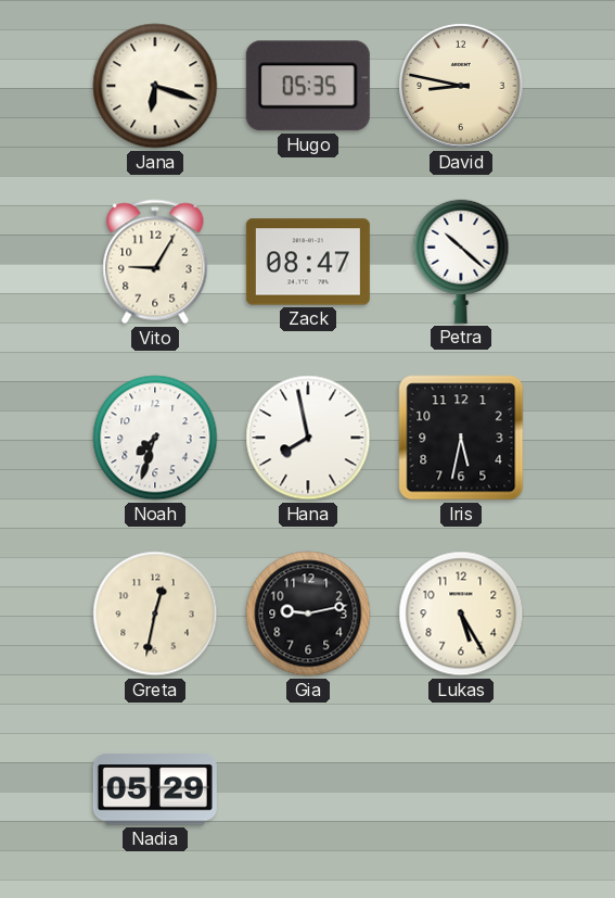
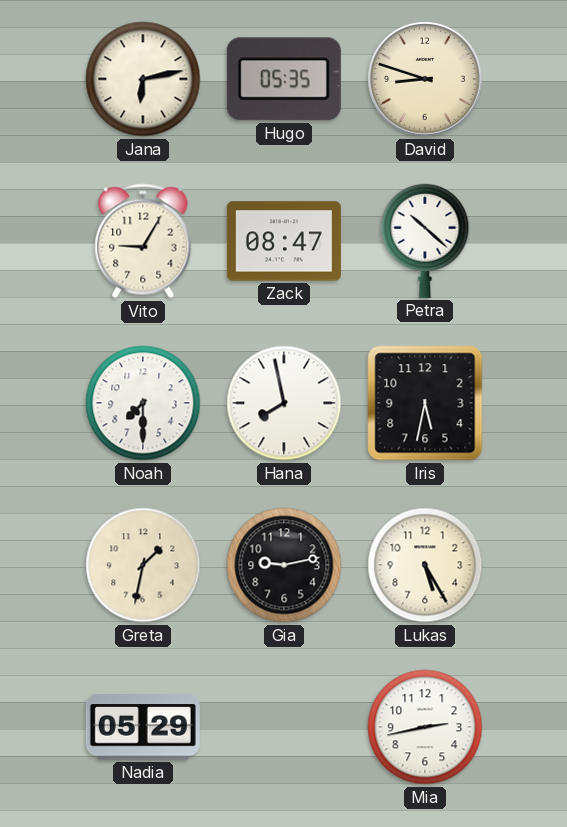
Jana: 6:18 -> 6:13 (143, 79)
David: 8:47 -> 8:48 (425, 79)
Noah: 7:33 -> 7:30 (143, 403)
Greta: 12:32 -> 1:32 (143, 565)
Mia: none -> 2:43 (425, 727)
